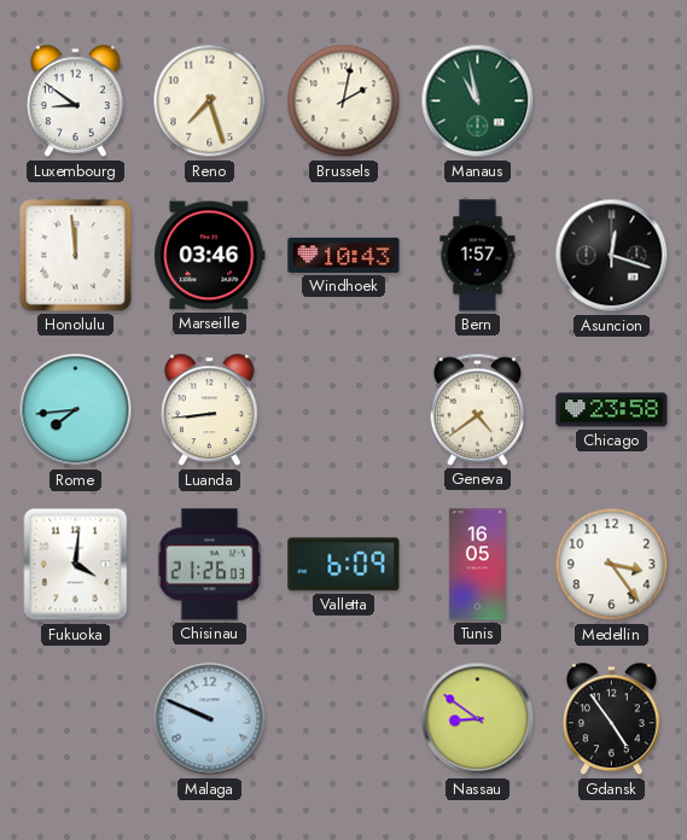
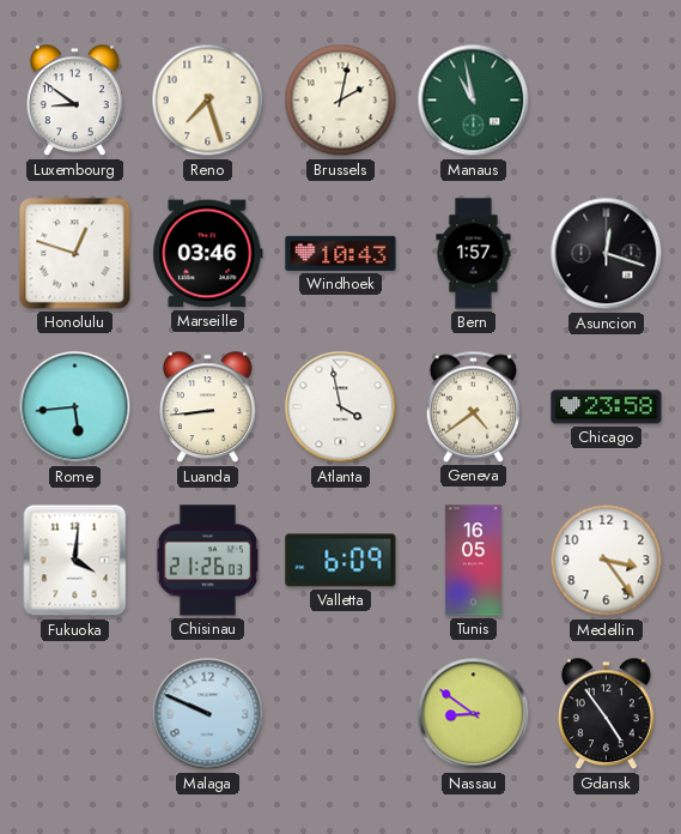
Honolulu: 11:59 -> 12:48 (75, 254)
Rome: 7:44 -> 5:44 (75, 407)
Atlanta: none -> 3:58 (341, 407)
